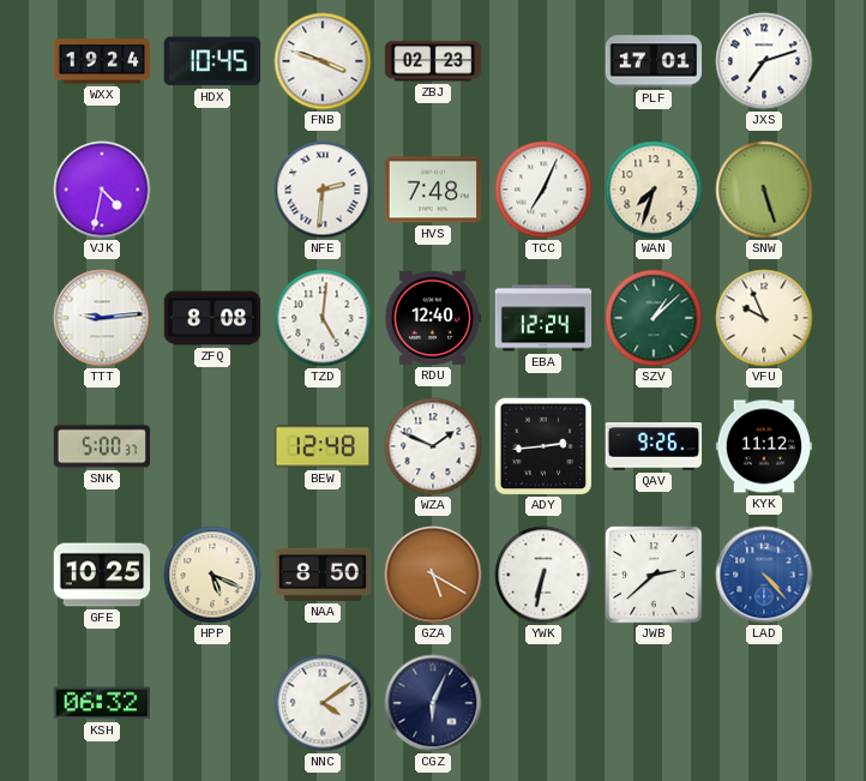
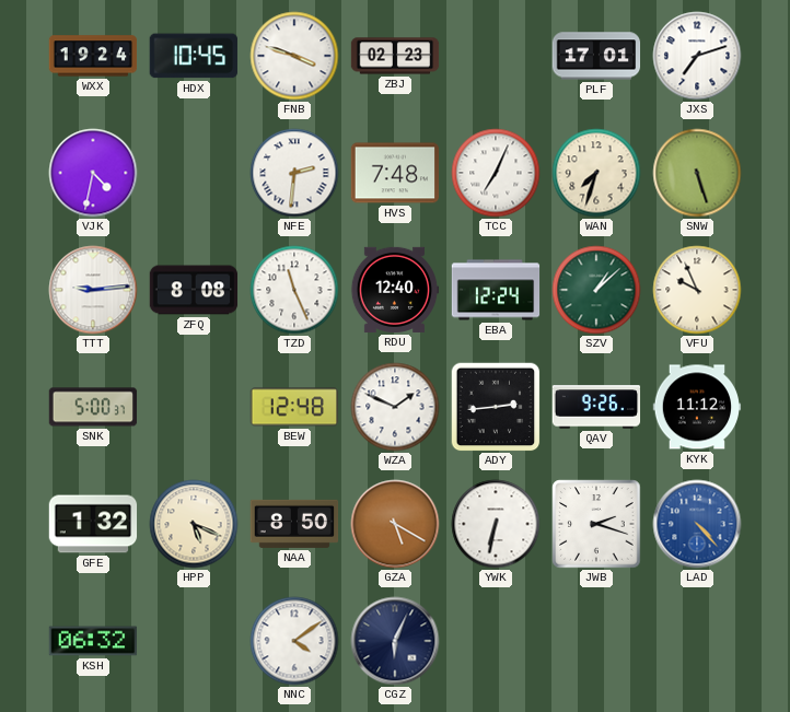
TZD: 5:01 -> 11:26 (294, 290)
GFE: 10:25 -> 1:32 (93, 524)
JWB: 2:38 -> 2:18 (596, 524)
